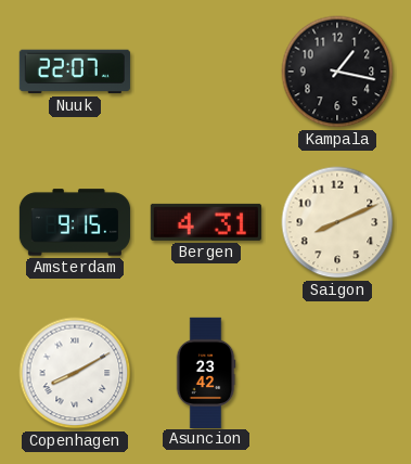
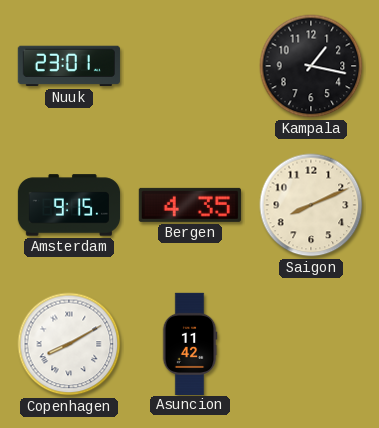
Nuuk: 22:07 -> 23:01 (69, 66)
Bergen: 4:31 -> 4:35 (190, 205)
Asuncion: 23:42 -> 11:42 (190, 343)
